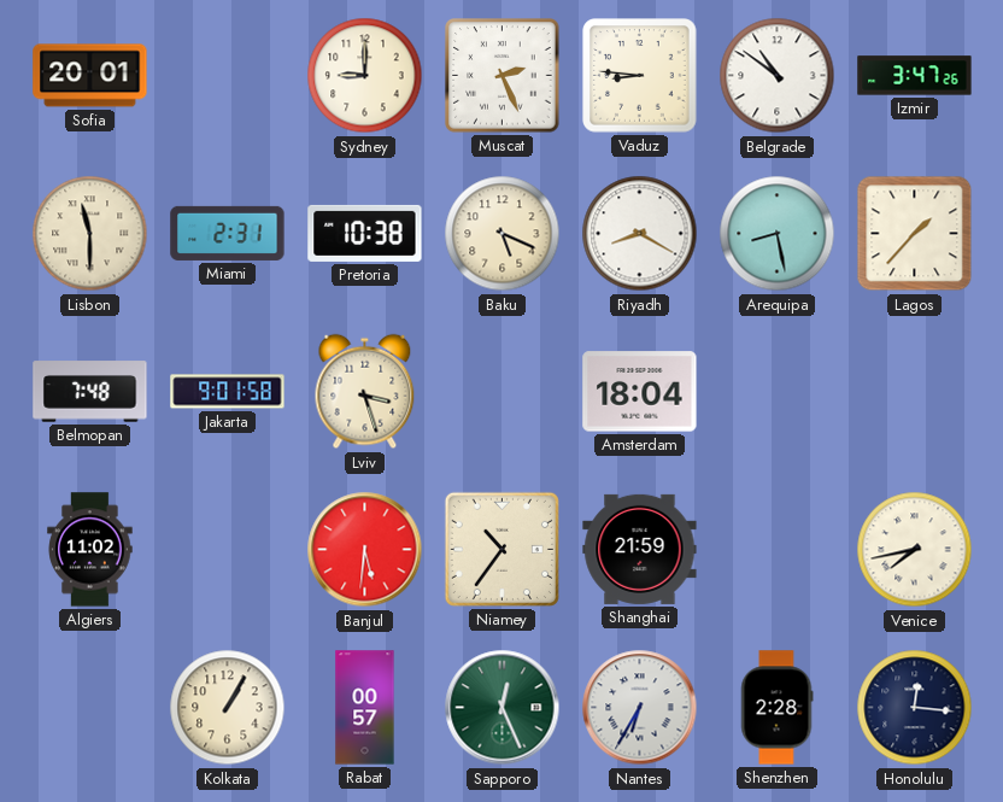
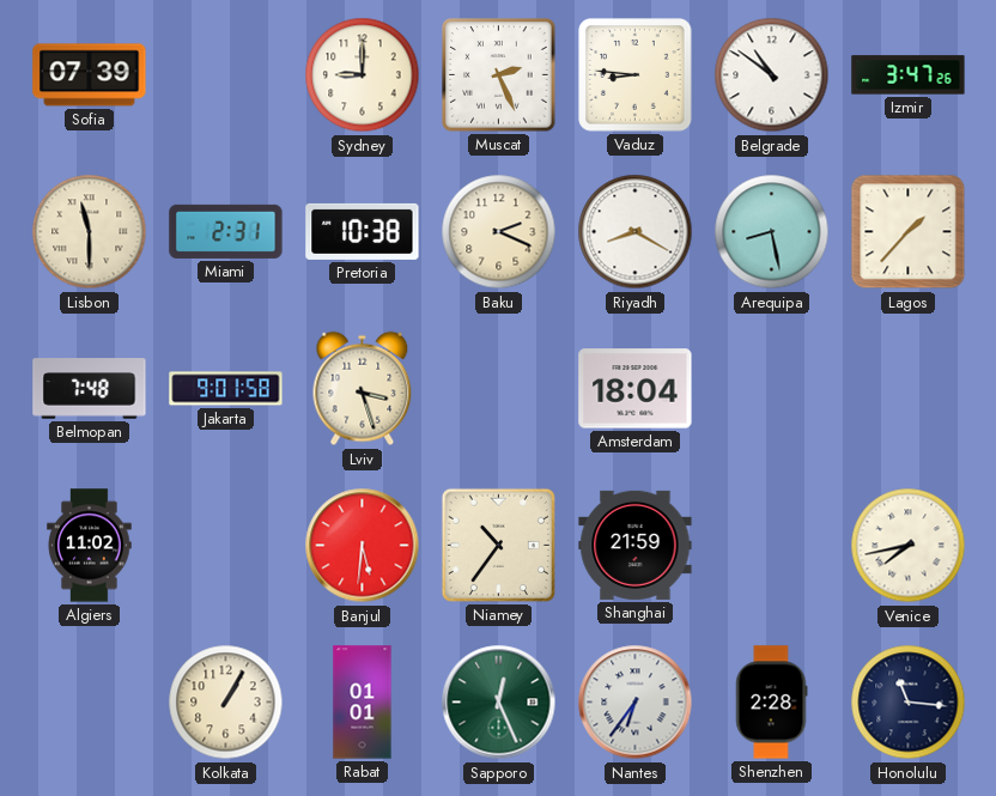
Sofia: 20:01 -> 07:39 (90, 75)
Baku: 5:19 -> 2:19 (499, 232)
Rabat: 00:57 -> 01:01 (363, 703)
Nantes: 6:35 -> 6:36 (636, 703)
Honolulu: 12:16 -> 11:16 (909, 703)
